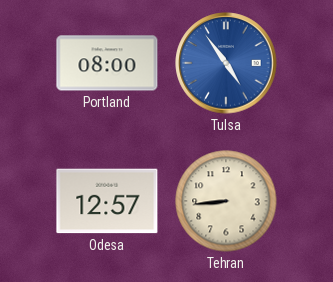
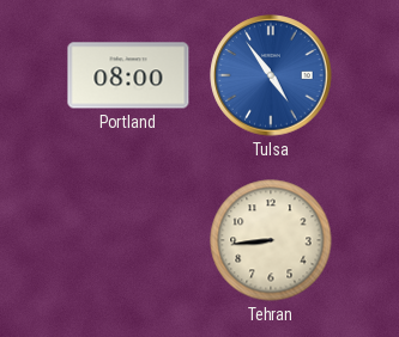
Odesa: 12:57 -> none (107, 201)
